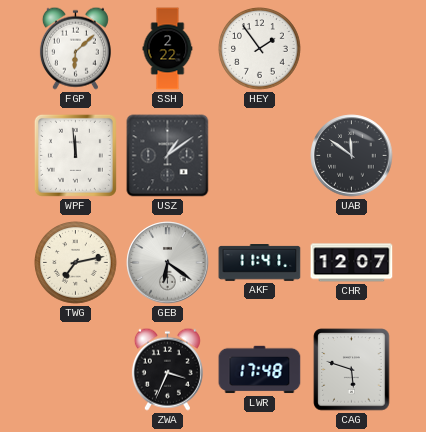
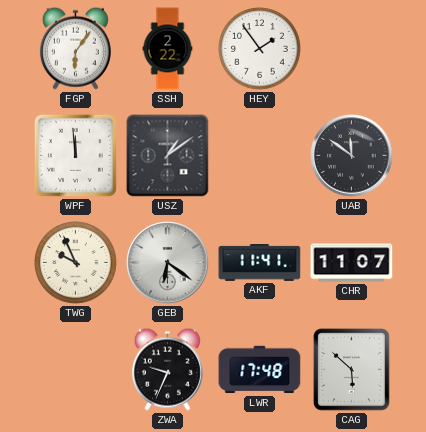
FGP: 6:08 -> 6:06 (75, 48)
TWG: 7:13 -> 9:56 (76, 263)
CHR: 12:07 -> 11:07 (352, 263)
ZWA: 3:34 -> 9:34 (167, 369)
CAG: 5:48 -> 5:52 (352, 370)
